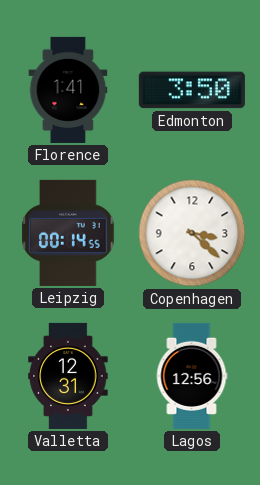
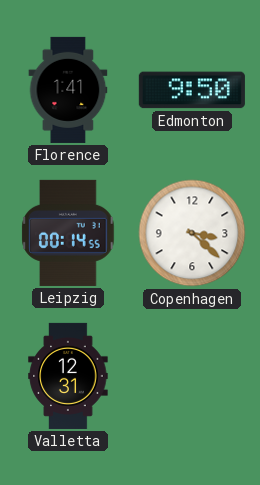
Edmonton: 3:50 -> 9:50 (192, 90)
Lagos: 12:56 -> none (192, 376)
